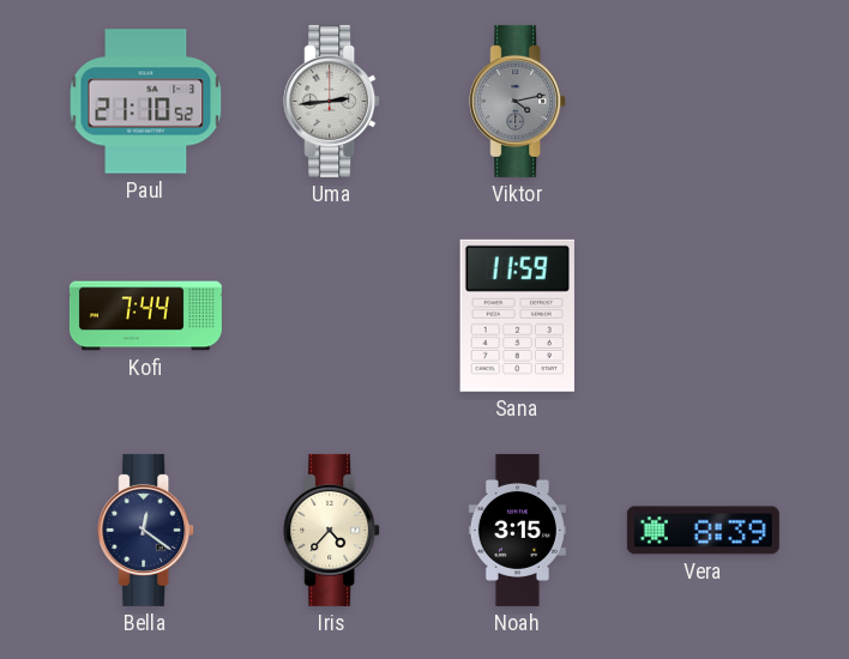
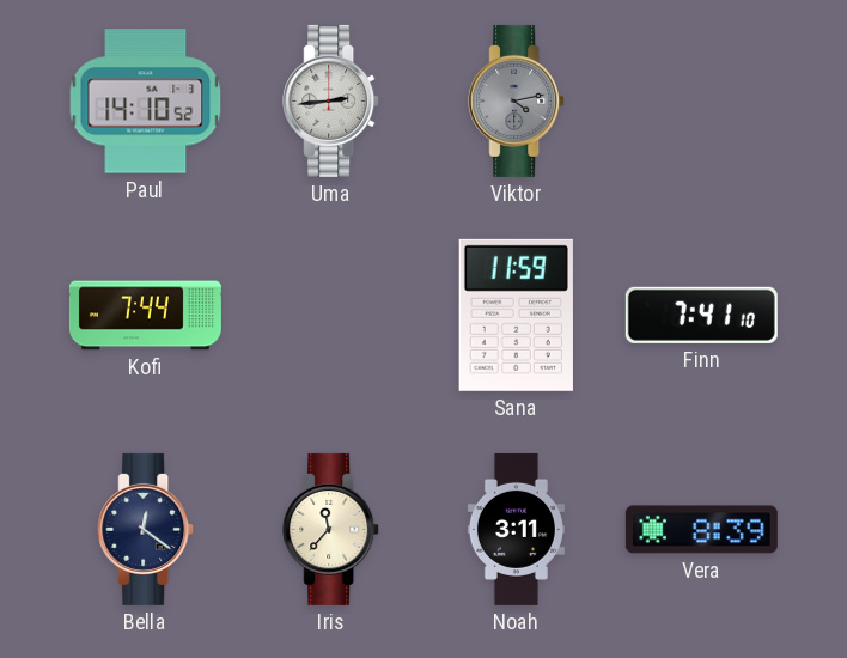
Paul: 21:10 -> 14:10 (146, 102)
Finn: none -> 7:41 (701, 315)
Iris: 4:37 -> 11:37 (331, 529)
Noah: 3:15 -> 3:11 (516, 529)
